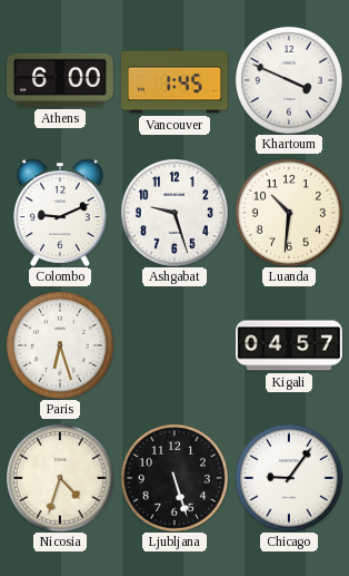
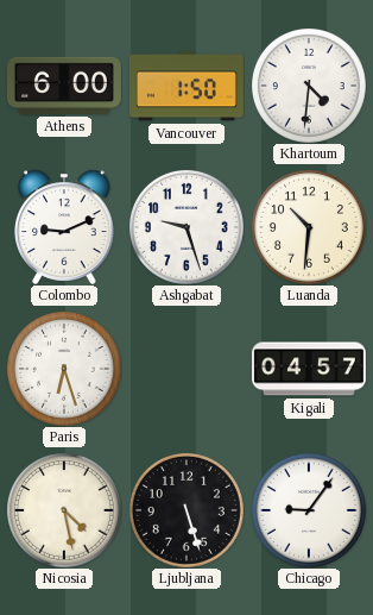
Vancouver: 1:45 -> 1:50 (186, 86)
Khartoum: 3:49 -> 4:31 (309, 86)
Nicosia: 4:33 -> 4:28 (64, 510)
